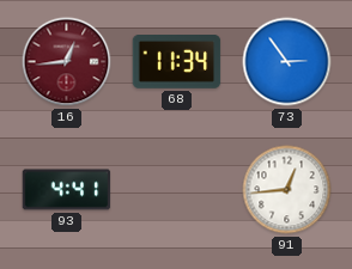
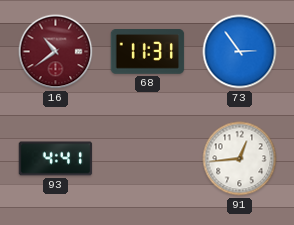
16: 12:44 -> 10:39 (56, 52)
68: 11:34 -> 11:31 (148, 52)
